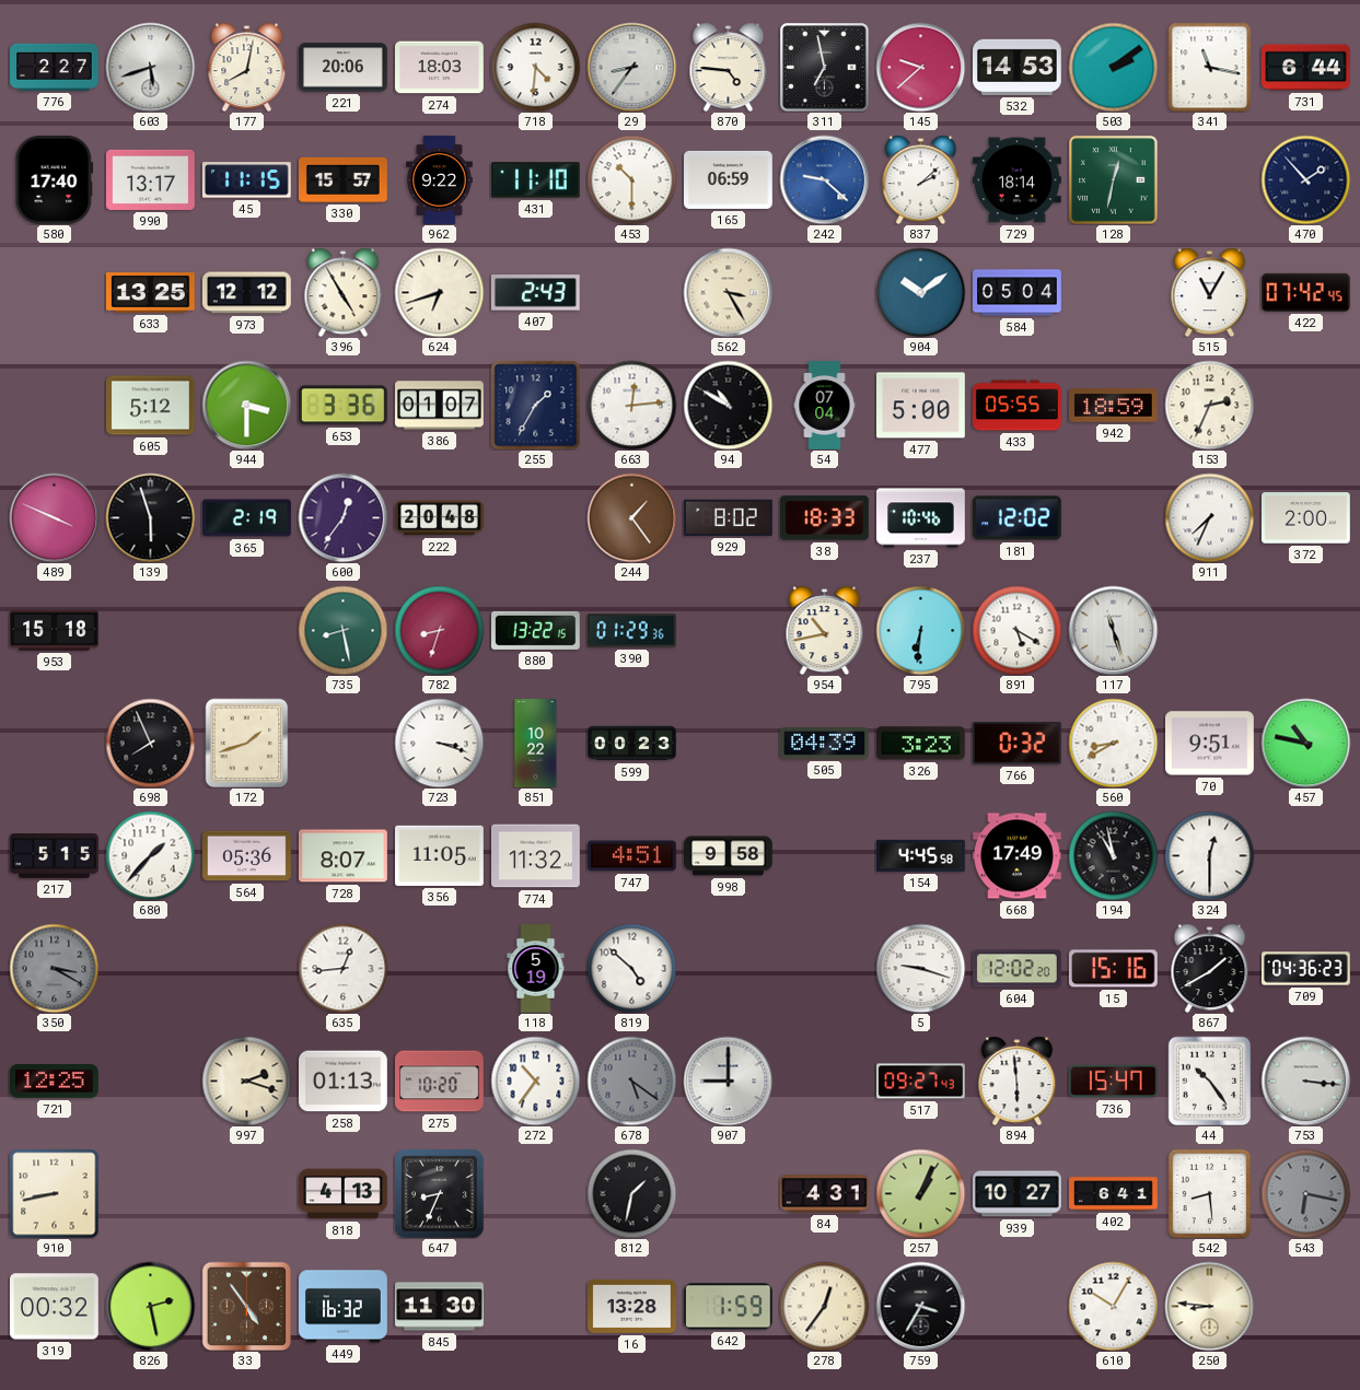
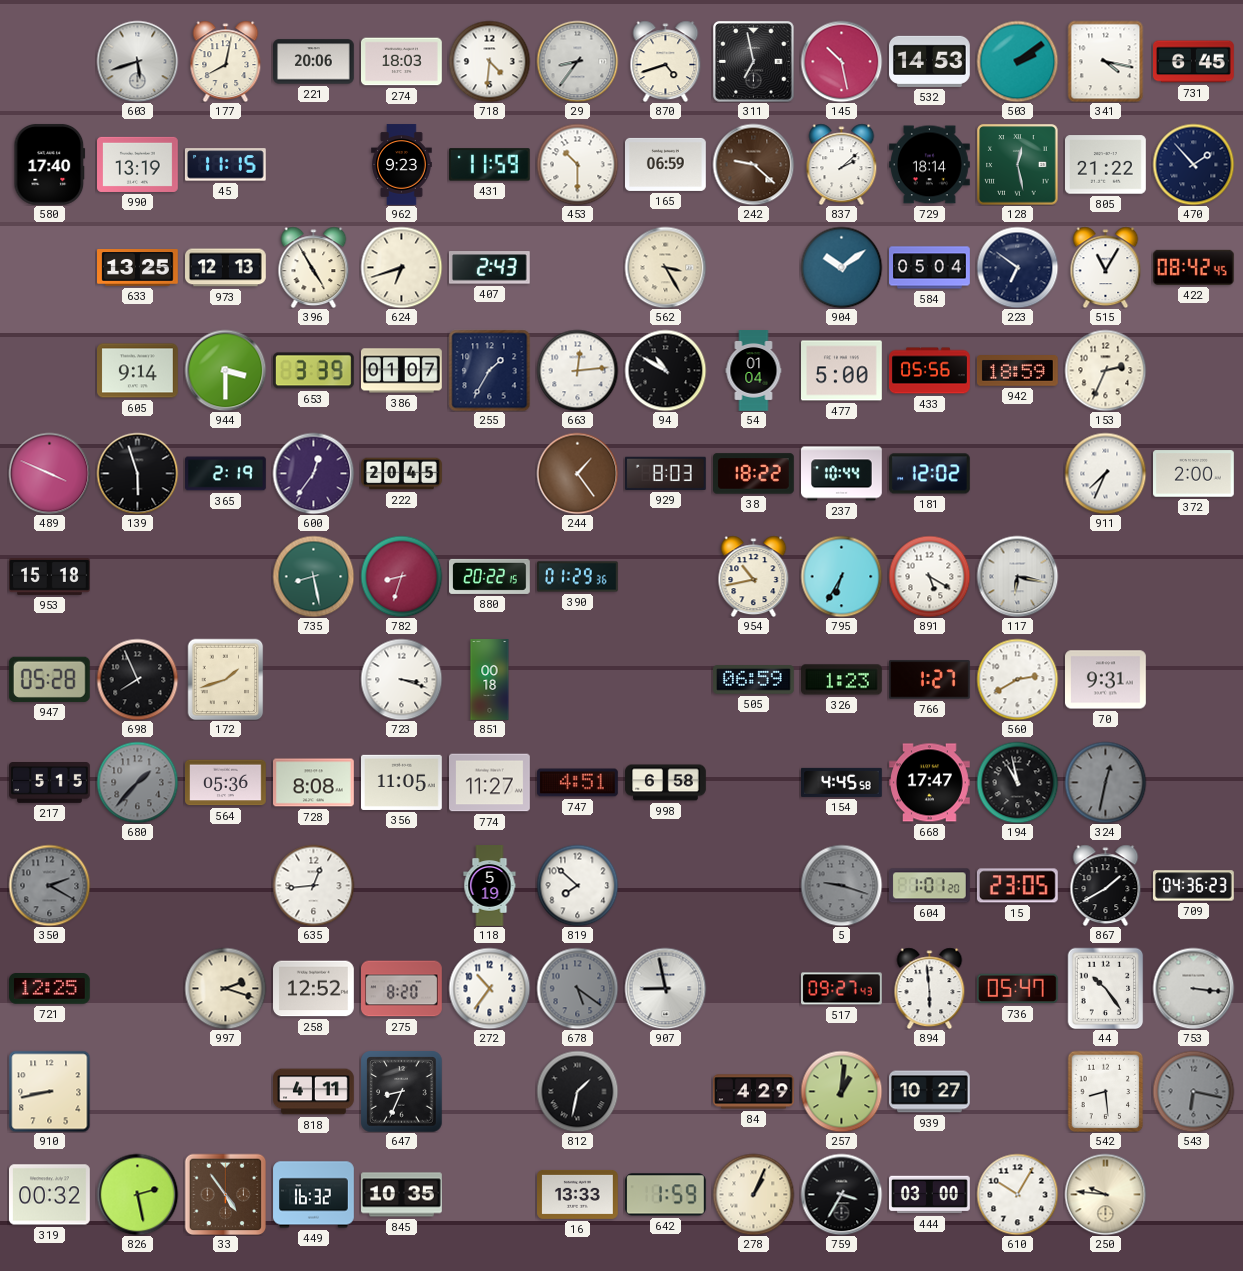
776: 2:27 -> none (55, 67)
870: 4:46 -> 4:42 (666, 61)
145: 9:38 -> 10:28 (841, 61)
341: 11:17 -> 4:17 (1106, 61)
731: 6:44 -> 6:45 (1194, 62)
990: 13:17 -> 13:19 (138, 164)
330: 15:57 -> none (344, 179)
962: 9:22 -> 9:23 (402, 165)
431: 11:10 -> 11:59 (489, 165)
242 dial: blue -> brown (753, 164)
128: 12:32 -> 12:28 (1017, 164)
805: none -> 21:22 (1106, 165)
973: 12:12 -> 12:13 (226, 268)
223: none -> 6:51 (1017, 267)
422: 07:42 -> 08:42 (1193, 267)
605: 5:12 -> 9:14 (138, 371)
653: 3:36 -> 3:39 (313, 371)
54: 07:04 -> 01:04 (754, 371)
433: 05:55 -> 05:56 (930, 371)
222: 20:48 -> 20:45 (402, 474)
929: 8:02 -> 8:03 (665, 473)
38: 18:33 -> 18:22 (754, 474)
237: 10:46 -> 10:44 (842, 474)
880: 13:22 -> 20:22 (490, 576)
795: 6:31 -> 6:35 (841, 576)
117: 11:27 -> 6:17 (1017, 576)
947: none -> 05:28 (49, 679)
851: 10:22 -> 00:18 (490, 680)
599: 00:23 -> none (632, 744)
505: 04:39 -> 06:59 (754, 680)
326: 3:23 -> 1:23 (842, 680)
766: 0:32 -> 1:27 (930, 680)
560: 8:40 -> 2:40 (1017, 679)
70: 9:51 -> 9:31 (1106, 680)
457: 10:47 -> none (1305, 743)
680 dial: white -> grey (137, 782)
728: 8:07 -> 8:08 (314, 783)
774: 11:32 -> 11:27 (490, 783)
998: 9:58 -> 6:58 (666, 783)
668: 17:49 -> 17:47 (930, 783)
324: 12:30 -> 12:32 (1105, 782)
324 dial: white -> grey (1105, 782)
350: 3:20 -> 2:20 (49, 885)
819: 4:52 -> 7:52 (577, 885)
5 dial: white -> grey (841, 885)
604: 12:02 -> 1:01 (929, 886)
15: 15:16 -> 23:05 (1017, 886)
258: 01:13 -> 12:52 (314, 989)
275: 10:20 -> 8:20 (402, 989)
907: 9:00 -> 8:58 (665, 988)
736: 15:47 -> 05:47 (1017, 989)
818: 4:13 -> 4:11 (314, 1092)
84: 4:31 -> 4:29 (754, 1092)
257: 1:04 -> 1:01 (841, 1091)
402: 6:41 -> none (1114, 1194)
845: 11:30 -> 10:35 (402, 1195)
16: 13:28 -> 13:33 (578, 1194)
278: 12:36 -> 1:04 (753, 1194)
444: none -> 03:00 (930, 1195)
250: 8:46 -> 9:46 (1105, 1194)
